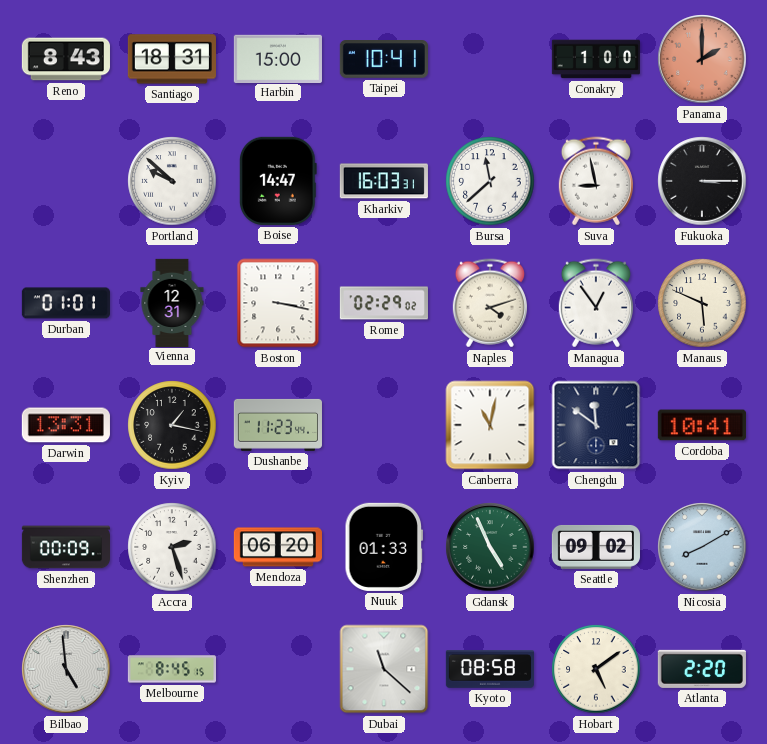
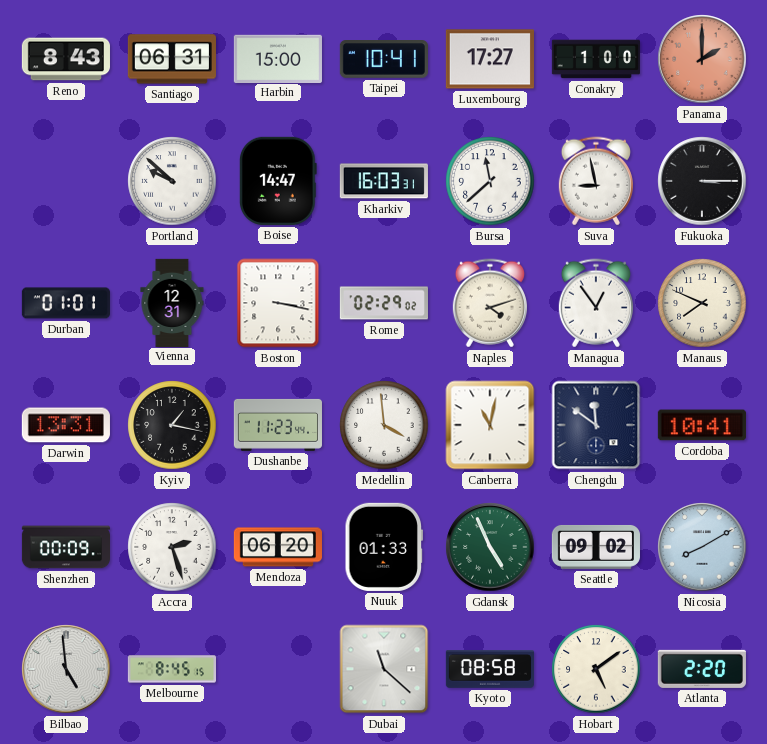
Santiago: 18:31 -> 06:31 (172, 59)
Luxembourg: none -> 17:27 (490, 59)
Manaus: 5:49 -> 7:49 (702, 303)
Medellin: none -> 3:59 (384, 425)
